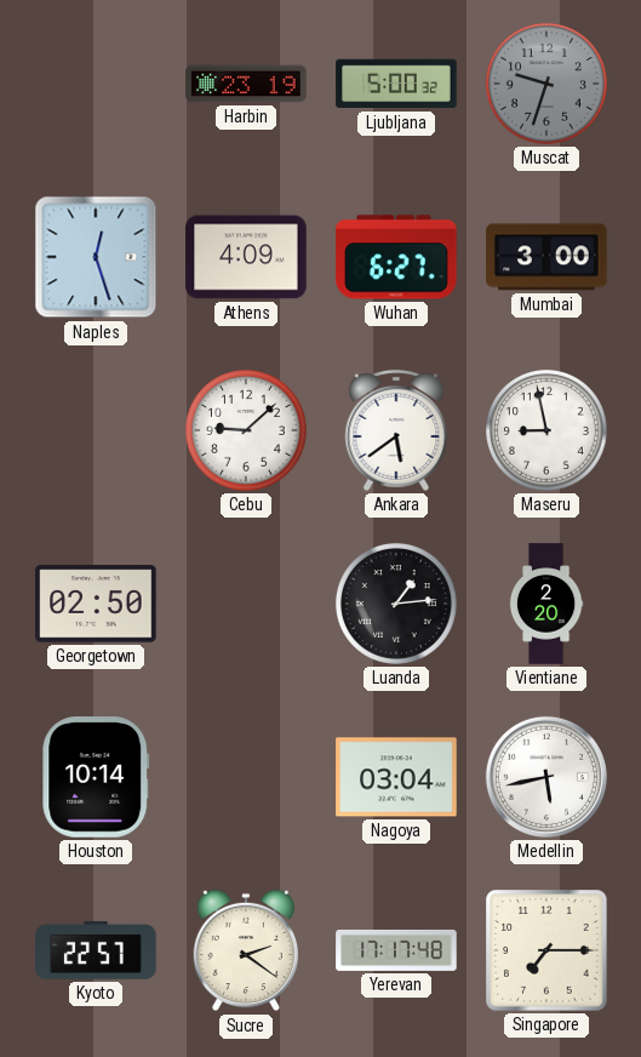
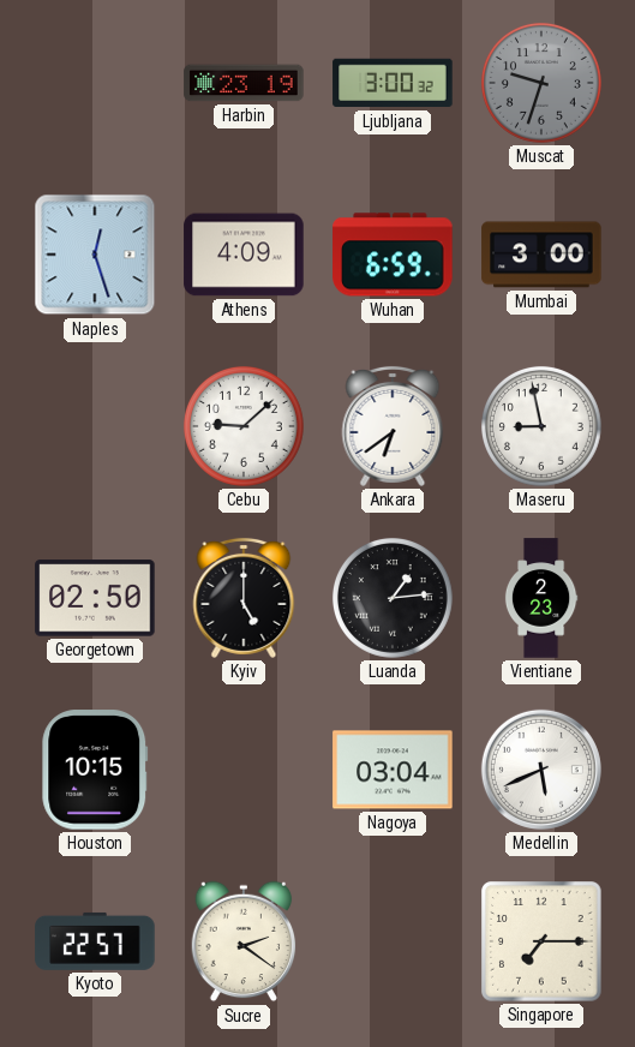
Ljubljana: 5:00 -> 3:00 (393, 83)
Wuhan: 6:27 -> 6:59 (393, 255)
Ankara: 5:39 -> 6:39 (393, 426)
Kyiv: none -> 5:00 (244, 598)
Vientiane: 2:20 -> 2:23 (541, 598)
Houston: 10:14 -> 10:15 (95, 770)
Medellin: 5:43 -> 5:41 (541, 770)
Yerevan: 17:17 -> none (396, 950)
